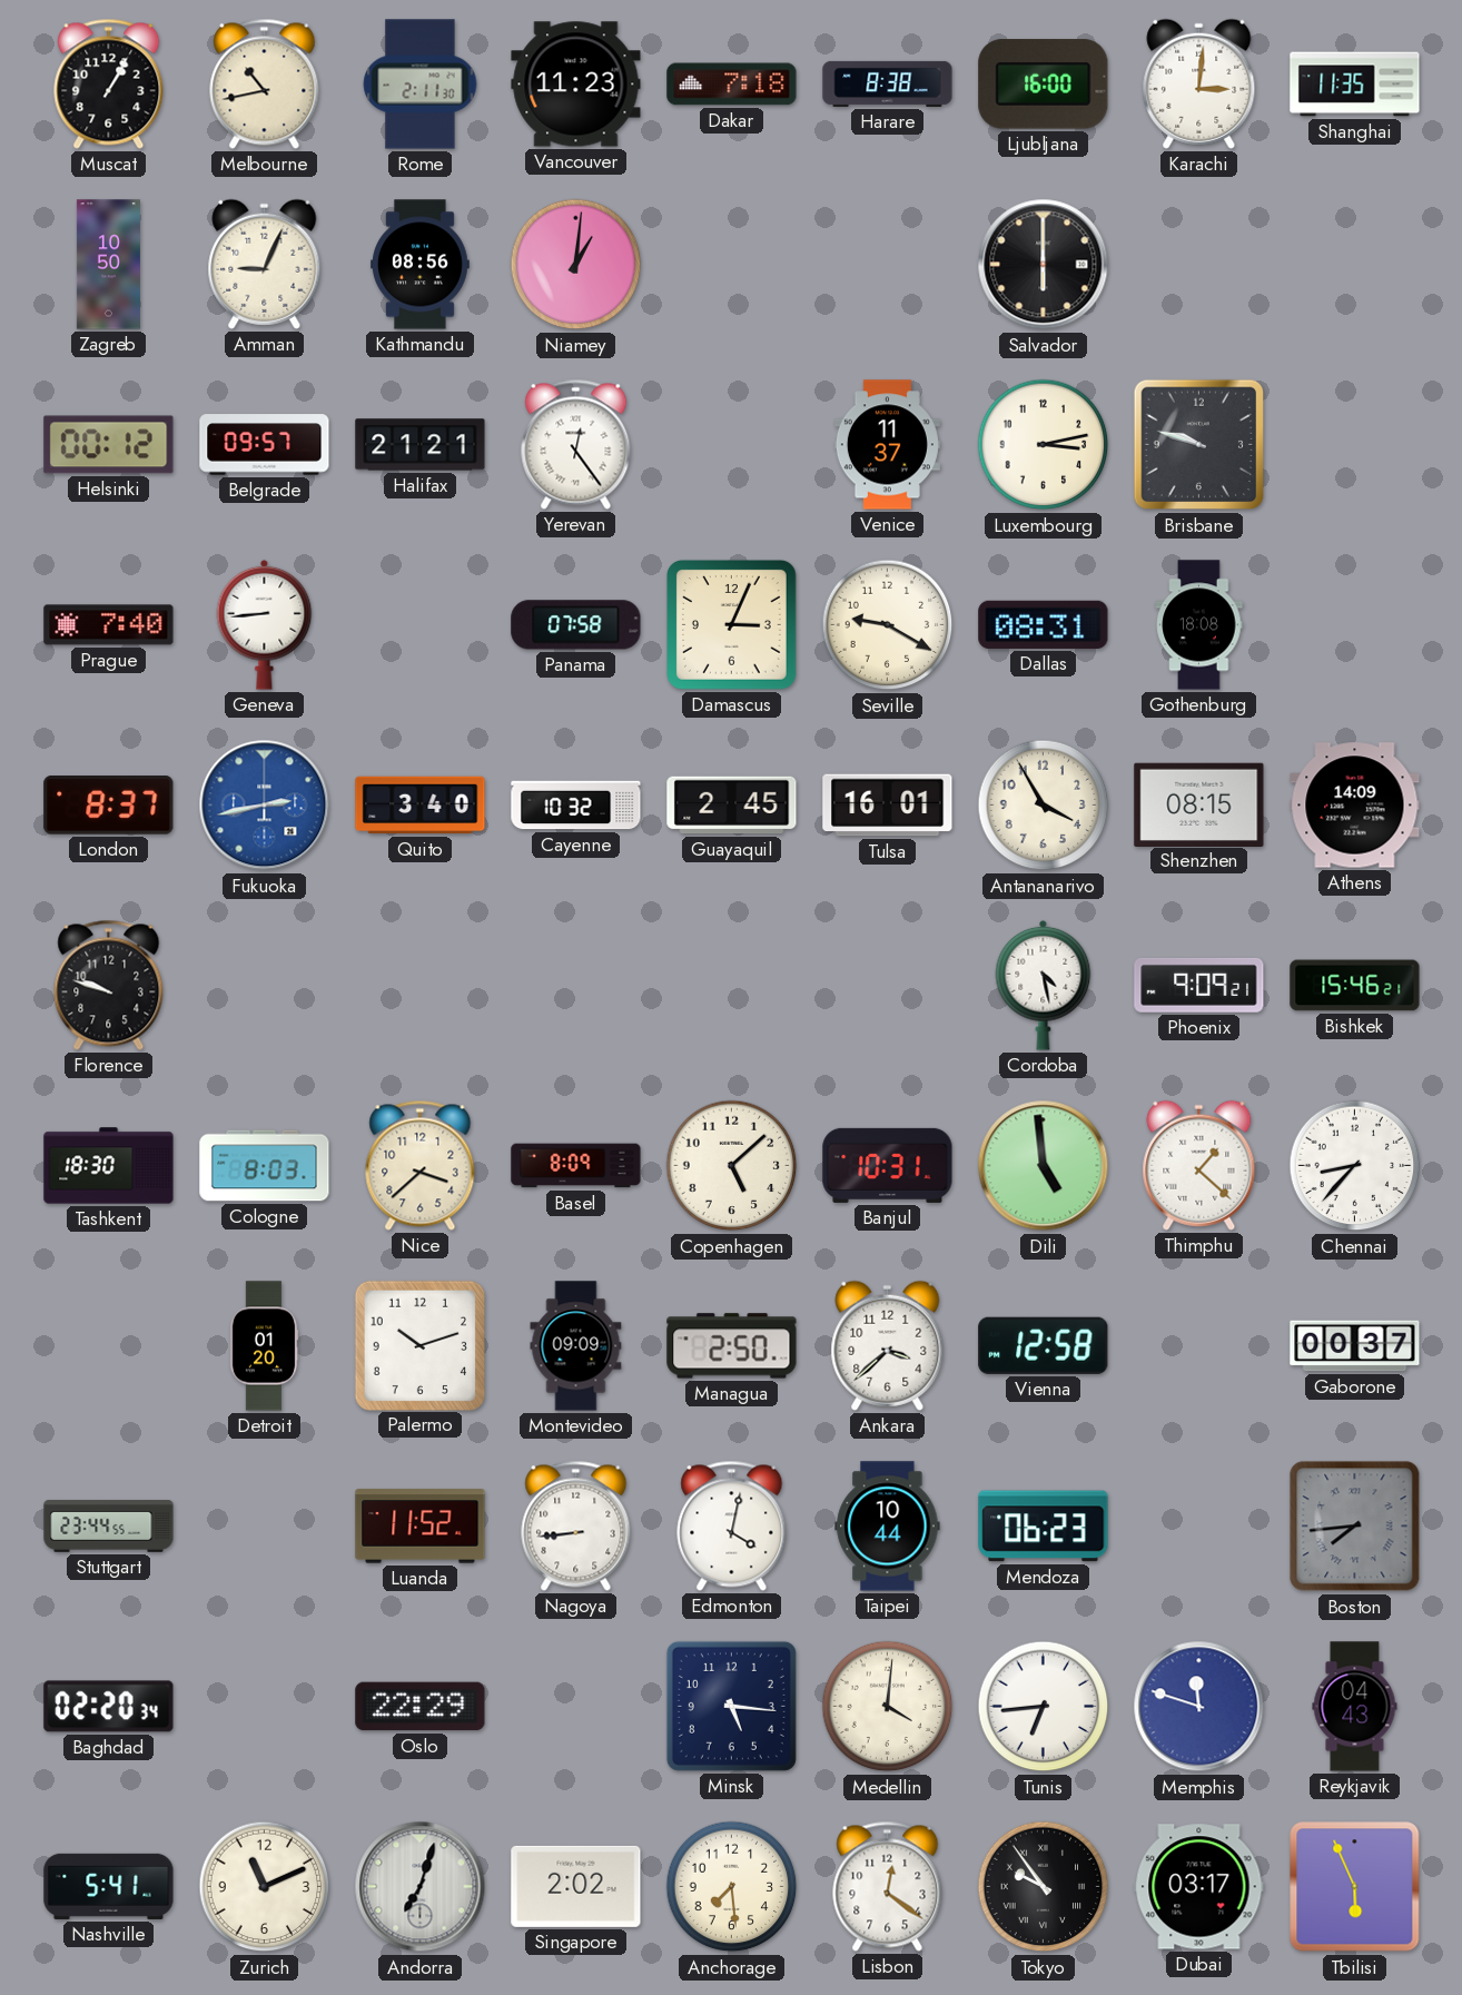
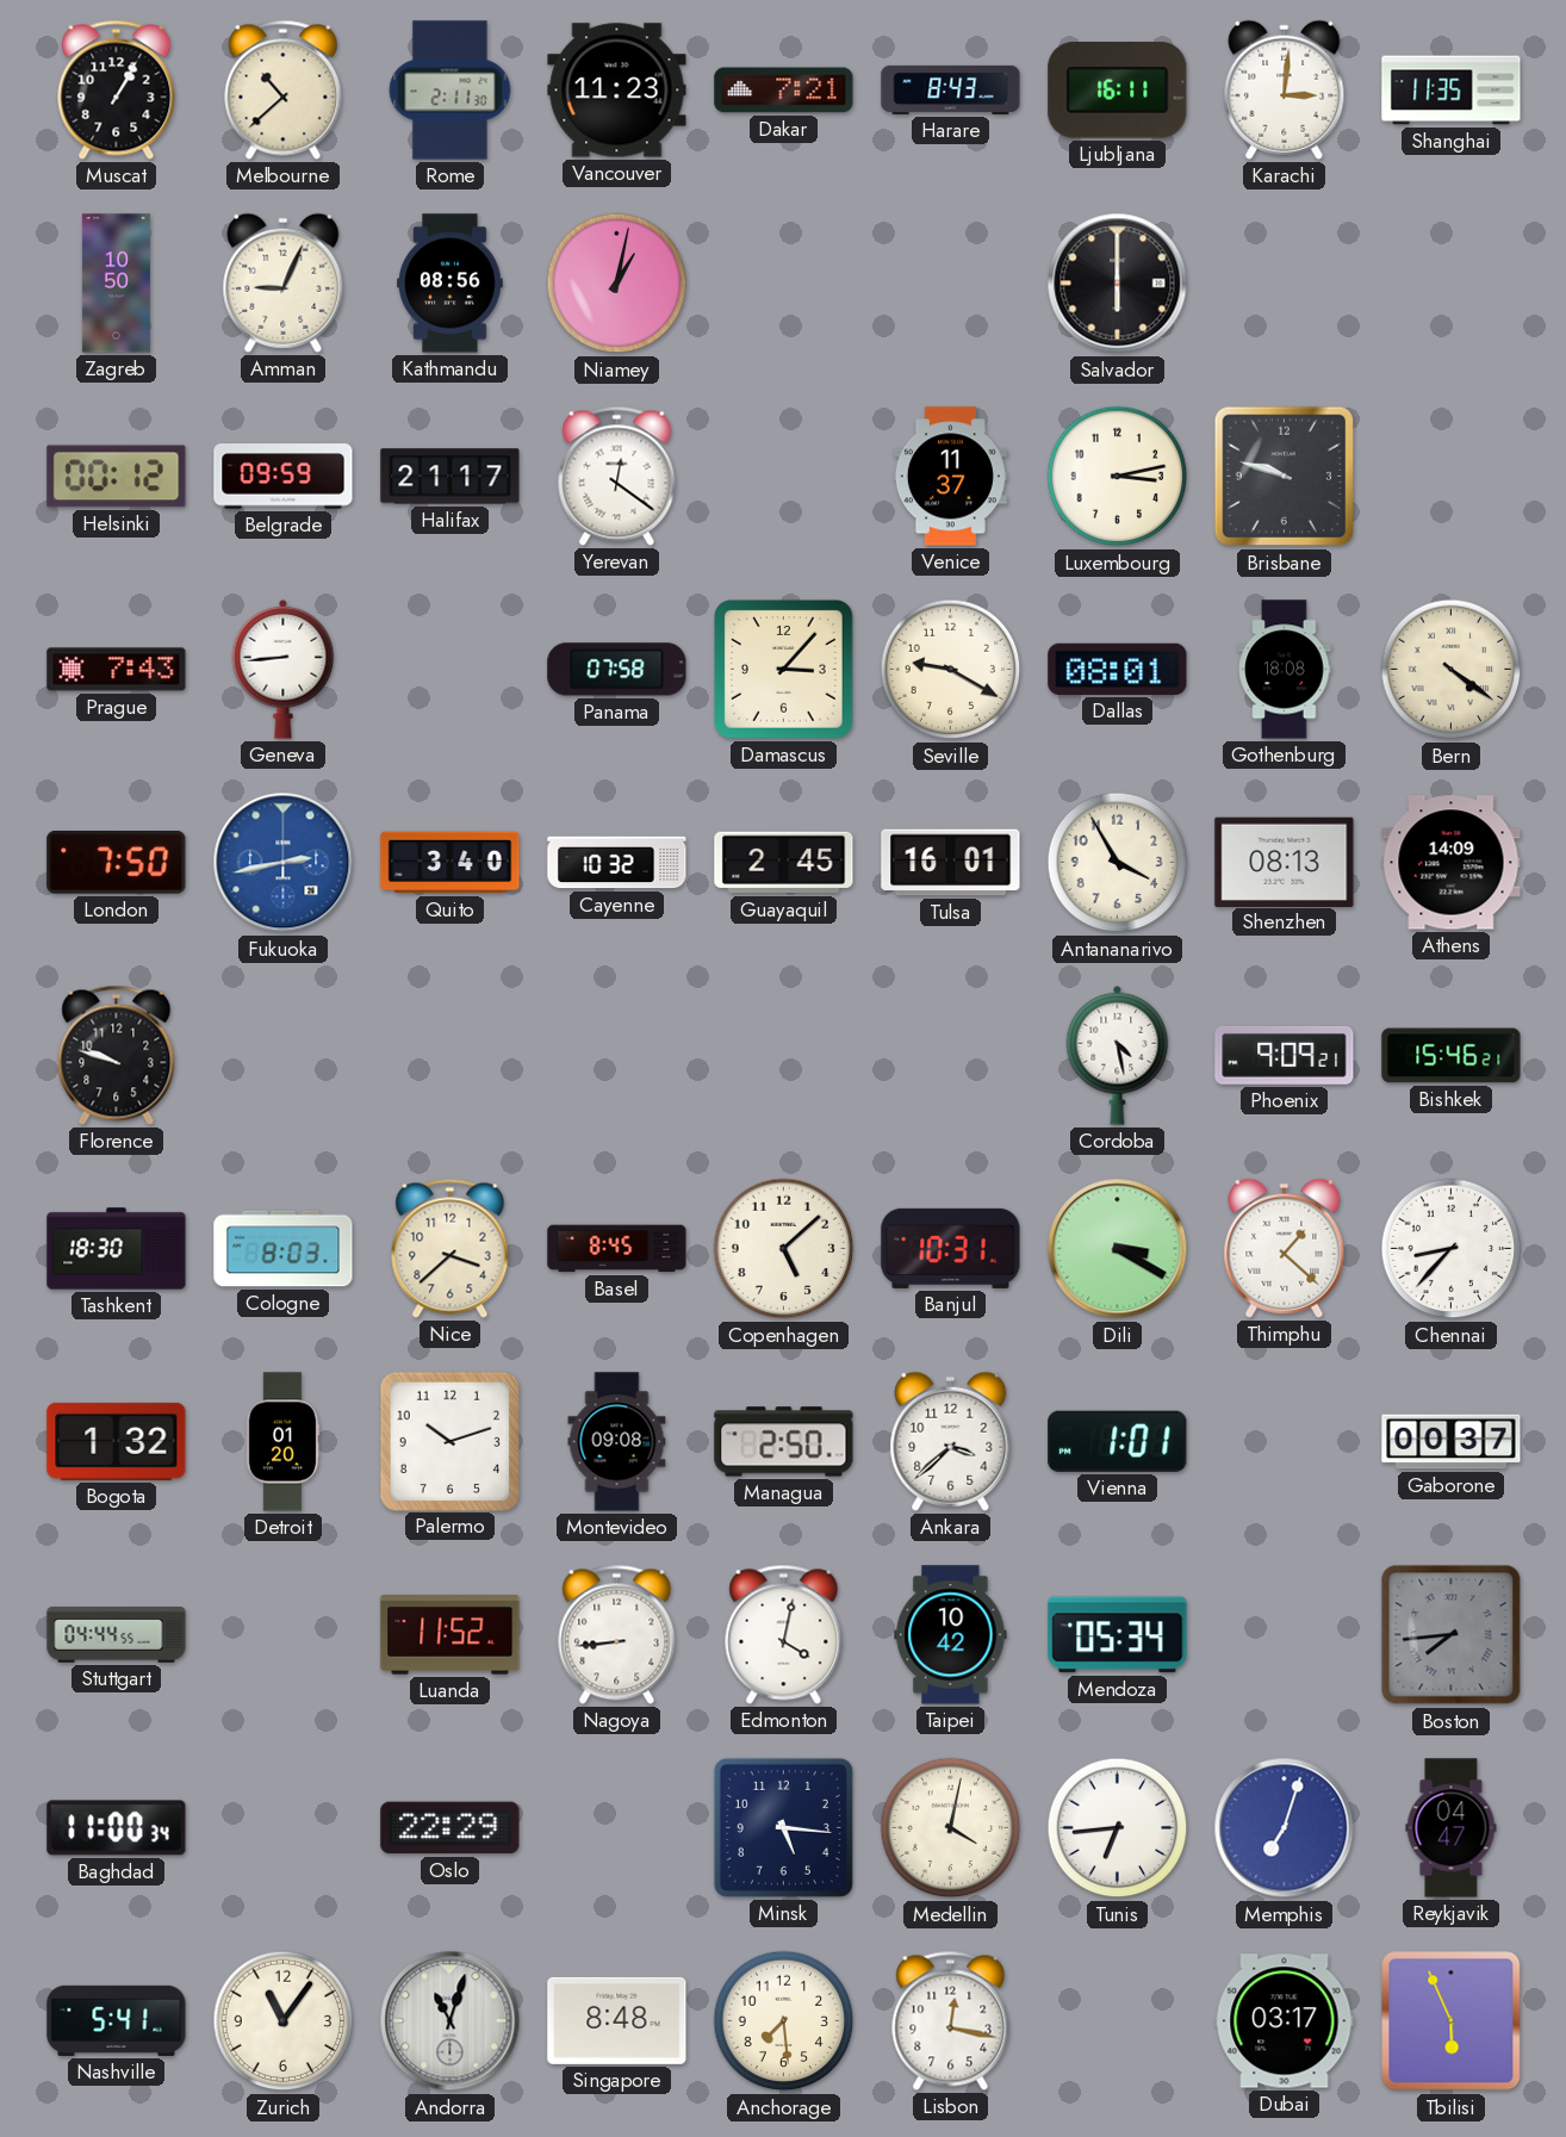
Melbourne: 10:43 -> 10:38 (284, 89)
Dakar: 7:18 -> 7:21 (784, 91)
Harare: 8:38 -> 8:43 (951, 89)
Ljubljana: 16:00 -> 16:11 (1118, 91)
Niamey: 1:01 -> 1:02 (617, 284)
Belgrade: 09:57 -> 09:59 (284, 477)
Halifax: 21:21 -> 21:17 (450, 477)
Yerevan: 12:24 -> 12:21 (617, 476)
Prague: 7:40 -> 7:43 (117, 670)
Damascus: 3:04 -> 3:07 (784, 670)
Dallas: 08:31 -> 08:01 (1118, 669)
Bern: none -> 4:21 (1452, 670)
London: 8:37 -> 7:50 (117, 863)
Shenzhen: 08:15 -> 08:13 (1285, 862)
Basel: 8:09 -> 8:45 (617, 1249)
Dili: 4:59 -> 3:20 (1118, 1249)
Bogota: none -> 1:32 (117, 1441)
Montevideo: 09:09 -> 09:08 (617, 1442)
Vienna: 12:58 -> 1:01 (1118, 1441)
Stuttgart: 23:44 -> 04:44 (117, 1635)
Taipei: 10:44 -> 10:42 (951, 1635)
Mendoza: 06:23 -> 05:34 (1118, 1635)
Baghdad: 02:20 -> 11:00 (117, 1828)
Medellin: 4:01 -> 4:02 (951, 1828)
Memphis: 11:48 -> 7:03 (1285, 1828)
Reykjavik: 04:43 -> 04:47 (1452, 1828)
Zurich: 11:11 -> 11:06 (284, 2021)
Andorra: 7:03 -> 11:03 (450, 2021)
Singapore: 2:02 -> 8:48 (617, 2020)
Lisbon: 12:21 -> 12:17 (951, 2020)
Tokyo: 9:54 -> none (1044, 1887)
